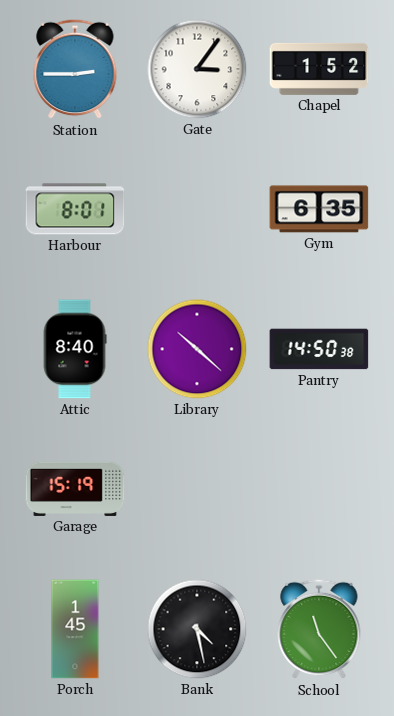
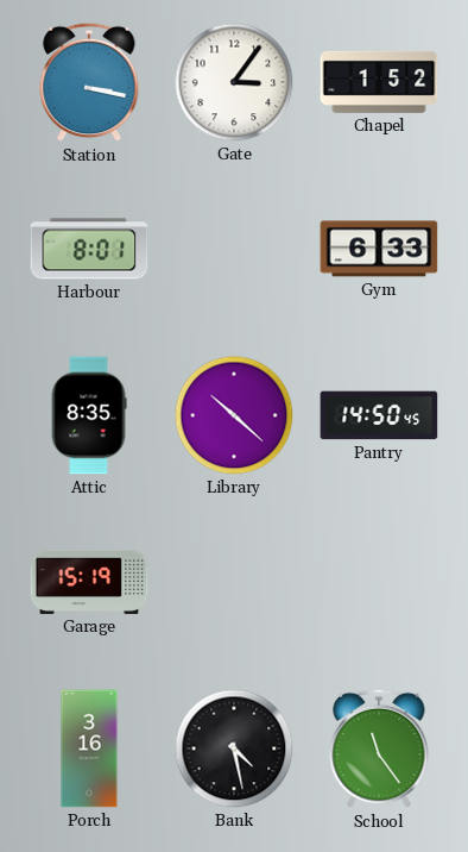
Station: 2:45 -> 3:17 (89, 82)
Gym: 6:35 -> 6:33 (379, 249)
Attic: 8:40 -> 8:35 (89, 415)
Pantry: 14:50:38 -> 14:50:45 (379, 415)
Porch: 1:45 -> 3:16 (89, 748)
